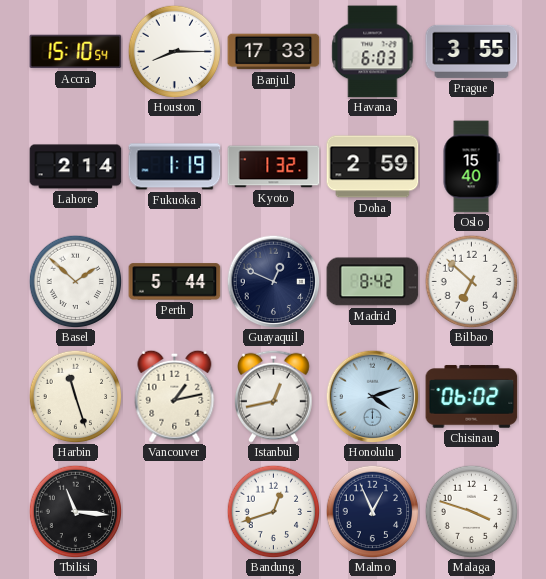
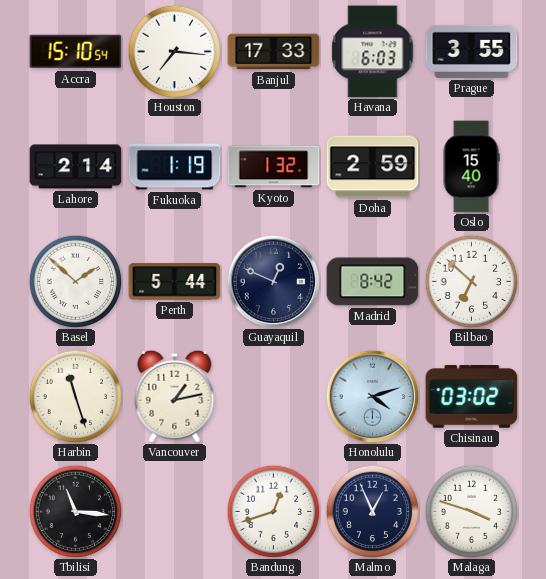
Houston: 8:15 -> 7:16 (174, 51)
Istanbul: 12:43 -> none (274, 396)
Chisinau: 06:02 -> 03:02 (472, 397)
